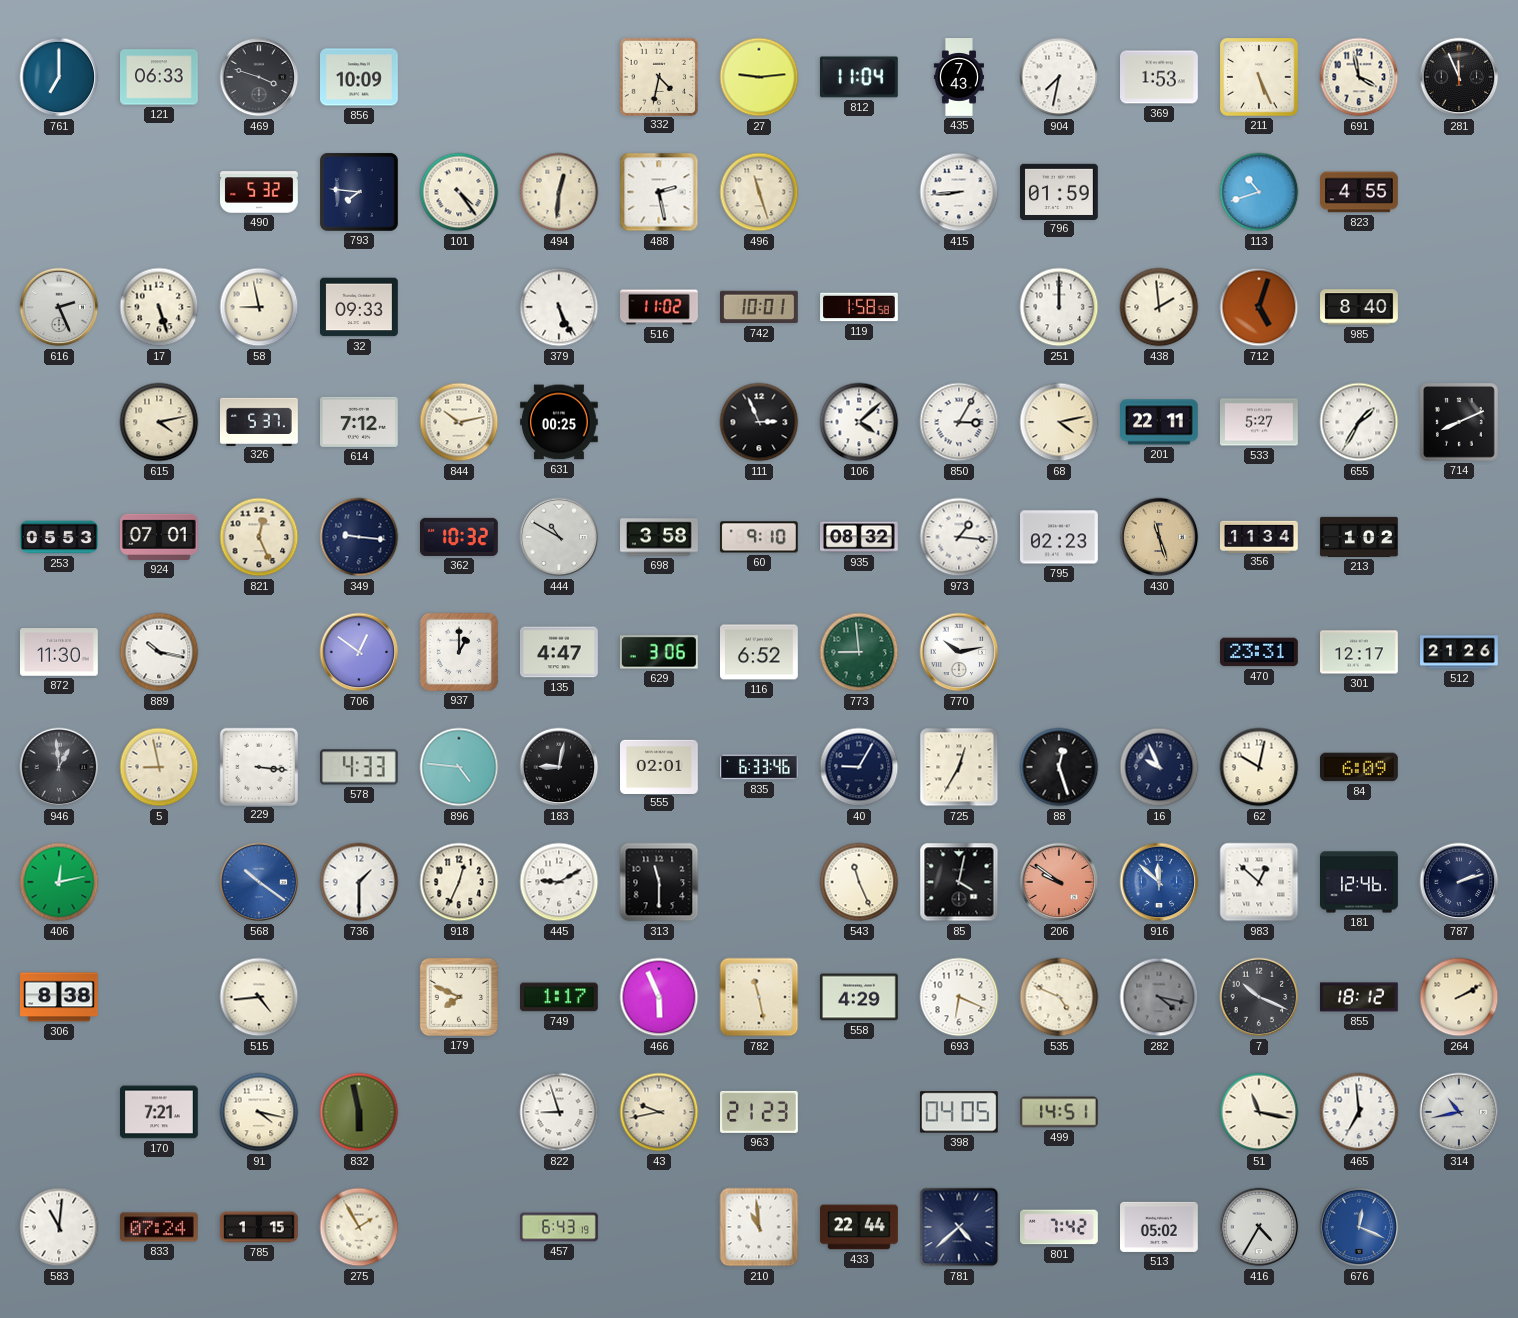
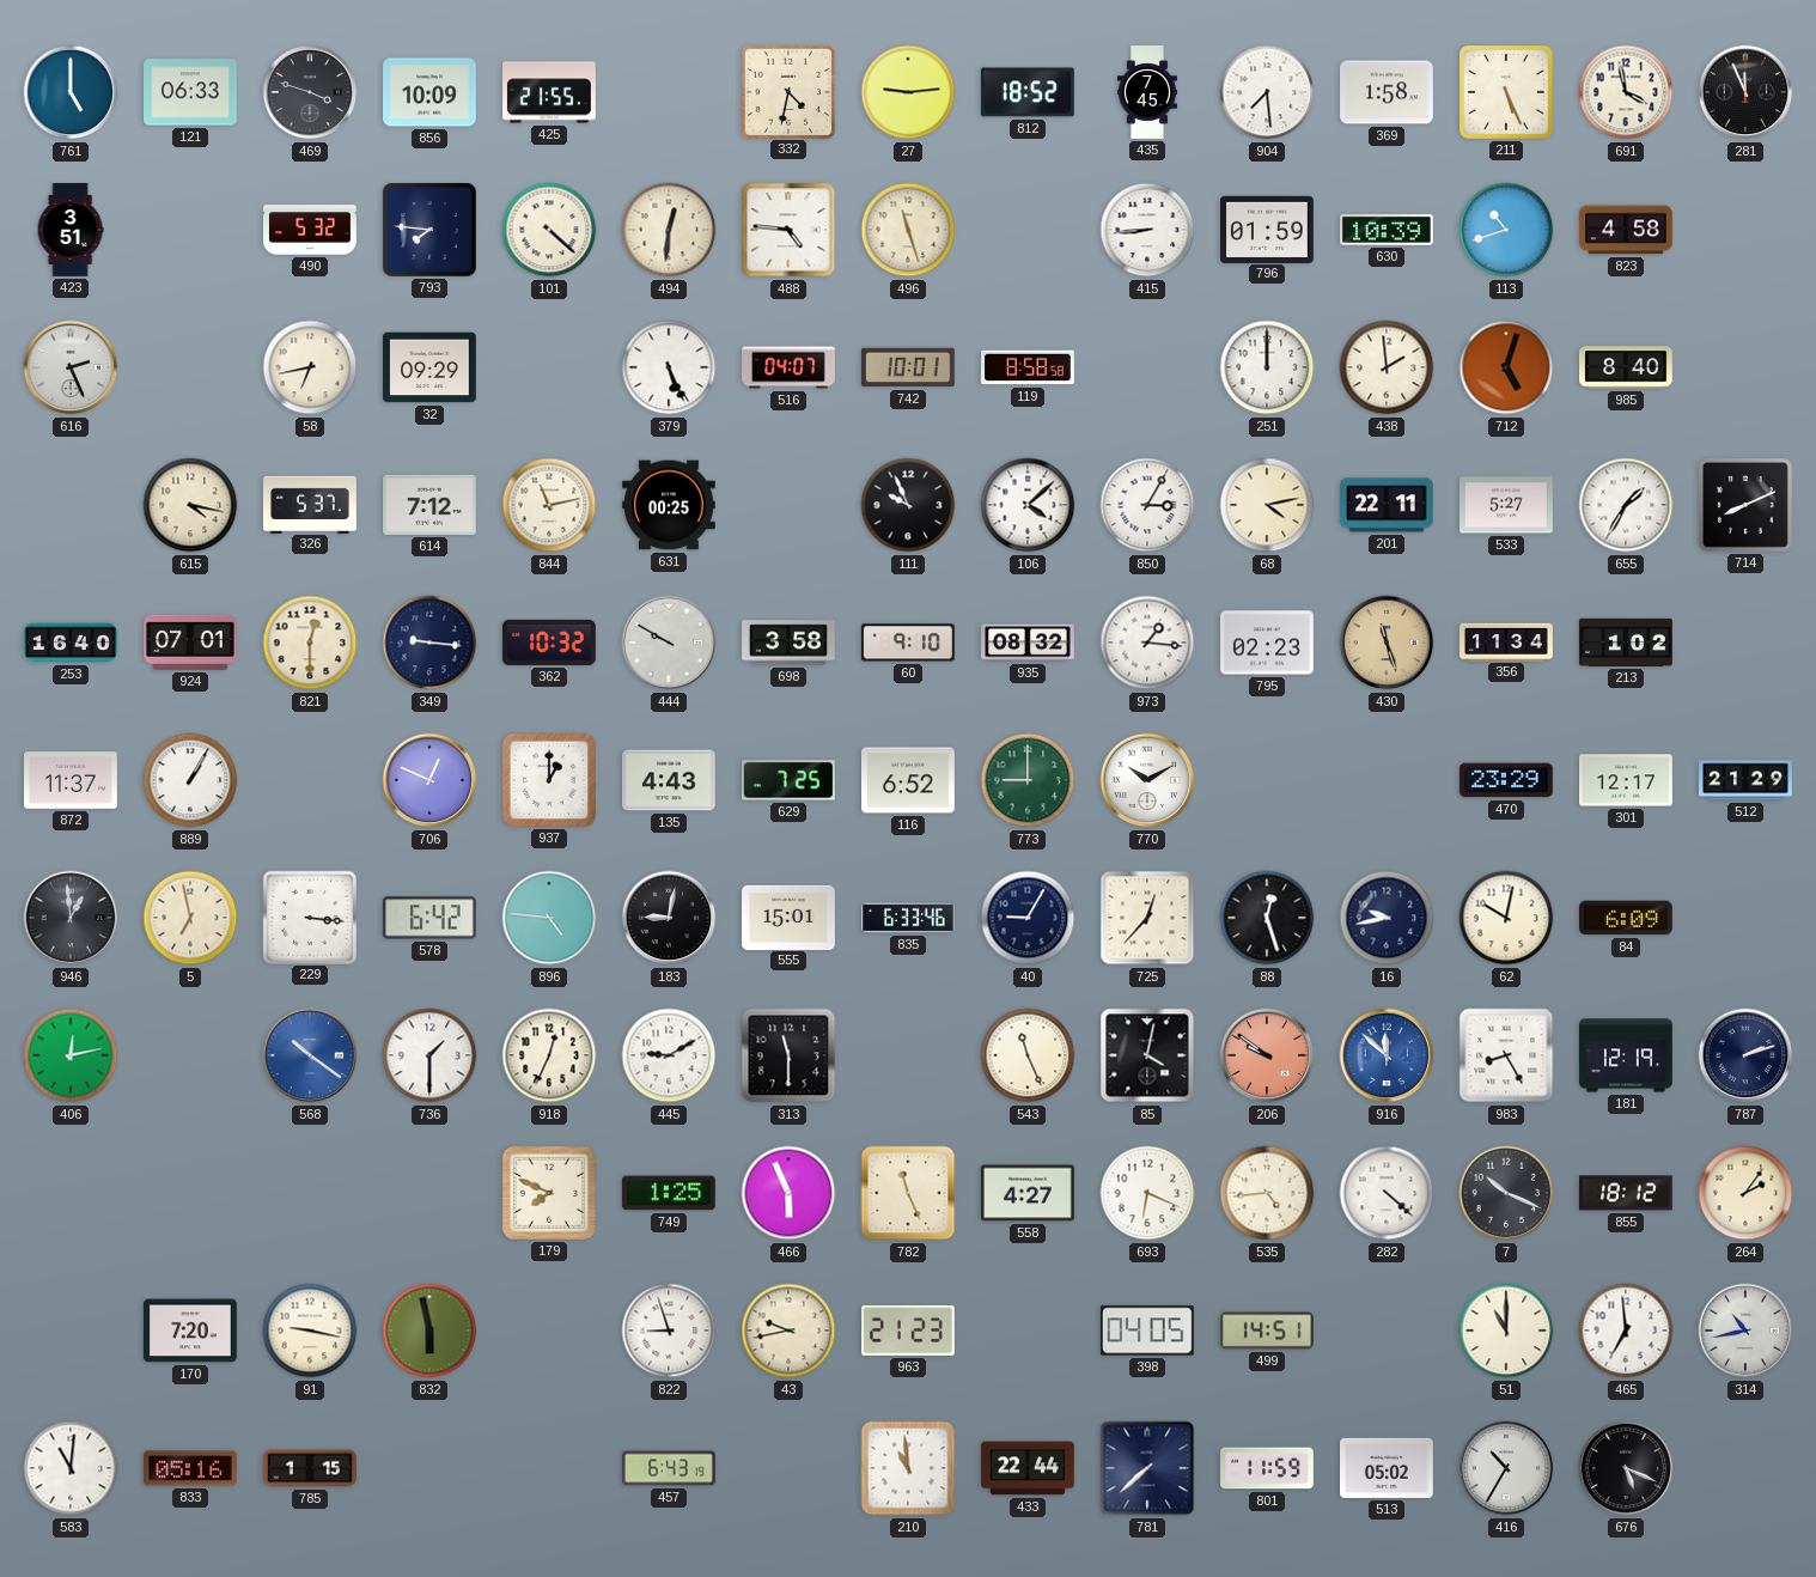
761: 7:00 -> 5:00 (71, 92)
425: none -> 21:55 (550, 92)
812: 11:04 -> 18:52 (1028, 92)
435: 7:43 -> 7:45 (1147, 92)
904: 7:32 -> 7:29 (1267, 92)
369: 1:53 -> 1:58 (1388, 92)
423: none -> 3:51 (71, 230)
101: 4:24 -> 4:22 (549, 230)
488: 2:28 -> 4:46 (788, 230)
630: none -> 10:39 (1388, 231)
823: 4:55 -> 4:58 (1626, 230)
17: 5:27 -> none (159, 307)
58: 8:58 -> 6:43 (310, 367)
32: 09:33 -> 09:29 (431, 367)
516: 11:02 -> 04:07 (788, 367)
119: 1:58 -> 8:58 (1028, 367)
615: 4:13 -> 4:17 (190, 505)
844: 10:13 -> 11:13 (549, 505)
111: 2:56 -> 9:56 (908, 505)
253: 05:53 -> 16:40 (72, 643)
821: 12:26 -> 12:30 (310, 643)
444: 10:50 -> 9:50 (669, 643)
872: 11:30 -> 11:37 (72, 780)
889: 10:17 -> 1:05 (190, 780)
706: 12:51 -> 12:49 (429, 780)
135: 4:47 -> 4:43 (670, 780)
629: 3:06 -> 7:25 (788, 780)
773: 8:59 -> 9:00 (1028, 780)
770: 10:13 -> 10:10 (1147, 780)
470: 23:31 -> 23:29 (1507, 780)
512: 21:26 -> 21:29 (1745, 780)
5: 8:58 -> 6:58 (190, 918)
578: 4:33 -> 6:42 (429, 918)
555: 02:01 -> 15:01 (790, 917)
725: 12:35 -> 12:37 (1147, 918)
16: 9:56 -> 9:43 (1387, 918)
983: 12:52 -> 8:25 (1506, 1055)
181: 12:46 -> 12:19 (1627, 1055)
306: 8:38 -> none (60, 997)
515: 4:44 -> none (259, 997)
749: 1:17 -> 1:25 (669, 1193)
782: 11:28 -> 11:26 (908, 1193)
558: 4:29 -> 4:27 (1029, 1193)
535: 4:49 -> 4:44 (1267, 1193)
282: 4:17 -> 4:22 (1387, 1193)
282 dial: grey -> white (1387, 1193)
264: 2:10 -> 2:06 (1745, 1193)
170: 7:21 -> 7:20 (191, 1331)
91: 4:17 -> 9:17 (310, 1331)
51: 11:17 -> 11:00 (1506, 1331)
833: 07:24 -> 05:16 (191, 1468)
275: 1:55 -> none (359, 1227)
781: 4:38 -> 7:38 (1147, 1468)
801: 7:42 -> 11:59 (1268, 1468)
416: 4:35 -> 10:35 (1506, 1468)
676: 12:19 -> 5:19 (1626, 1468)
676 dial: blue -> black (1626, 1468)
